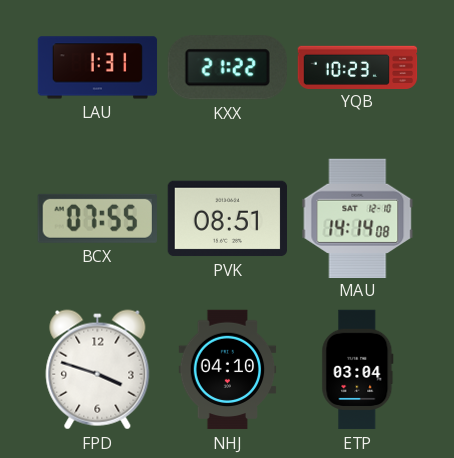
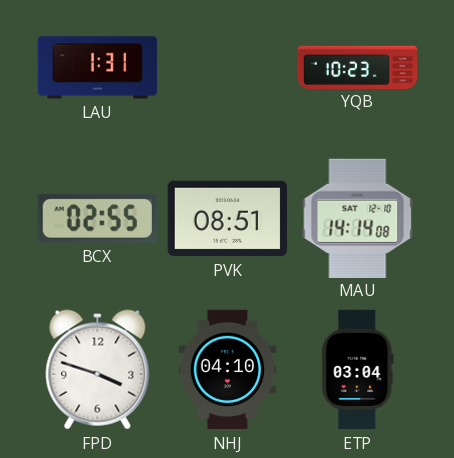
KXX: 21:22 -> none (227, 68)
BCX: 07:55 -> 02:55 (97, 218)
